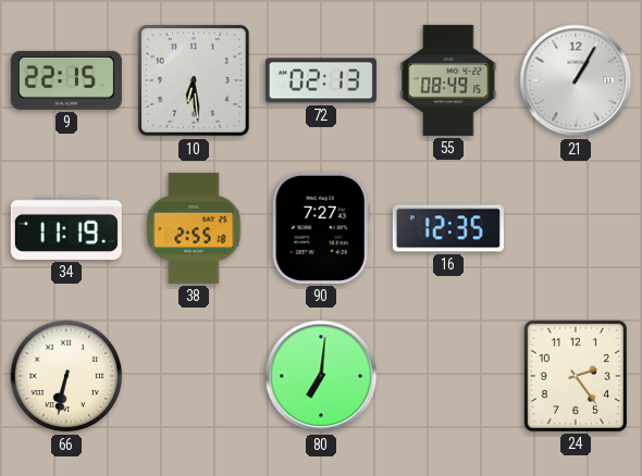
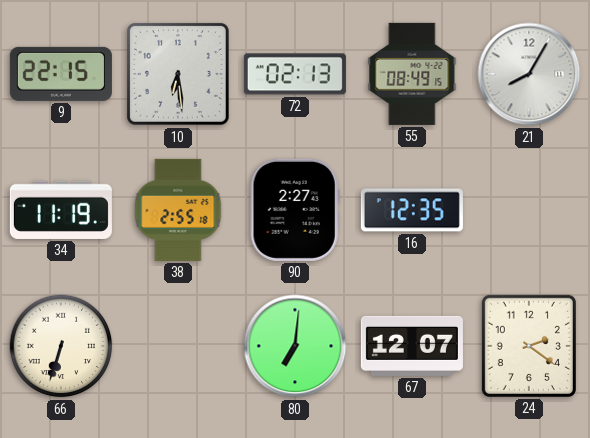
21: 1:05 -> 8:05 (529, 74)
90: 7:27 -> 2:27 (295, 210)
66: 6:32 -> 6:33 (61, 346)
67: none -> 12:07 (412, 346)
24: 2:24 -> 2:21 (529, 346)
